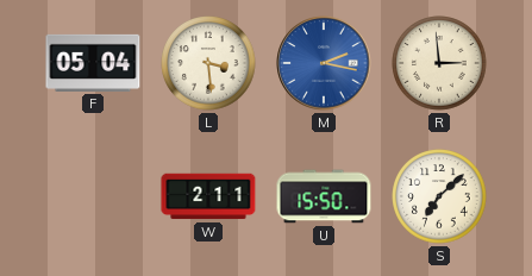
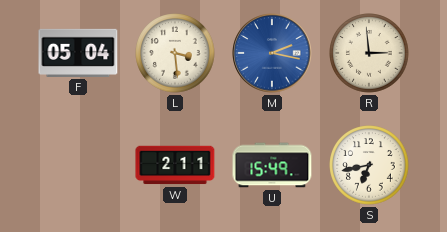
U: 15:50 -> 15:49 (272, 165)
S: 7:08 -> 6:43 (369, 165)
